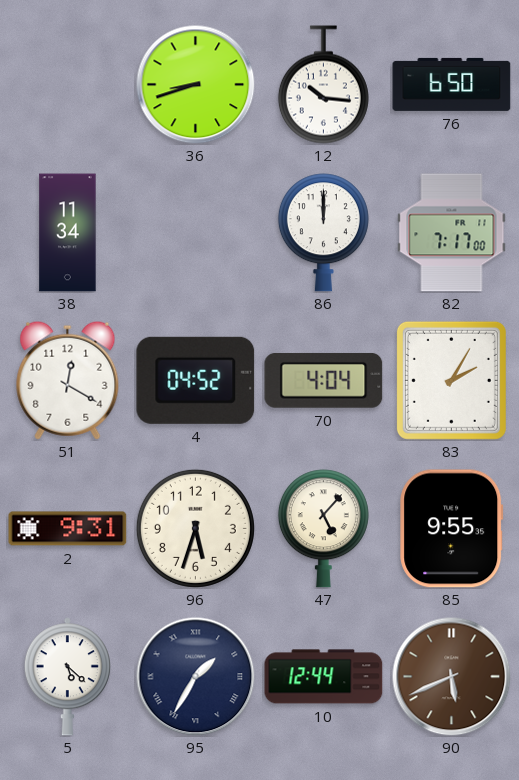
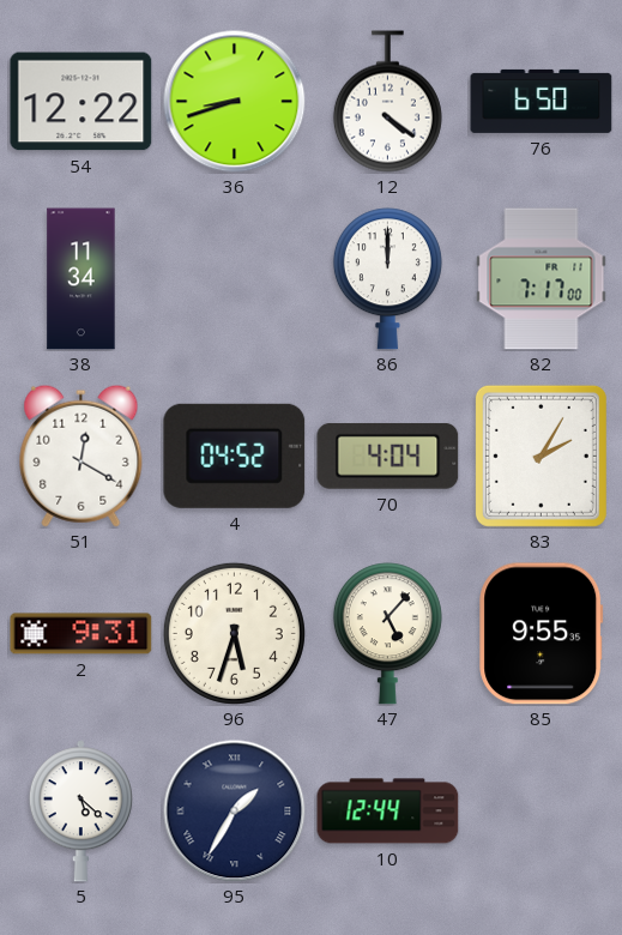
54: none -> 12:22 (81, 102)
12: 10:16 -> 4:21 (387, 102)
90: 5:41 -> none (452, 677)
